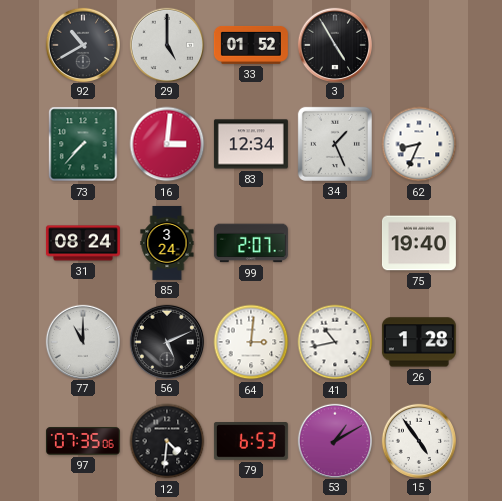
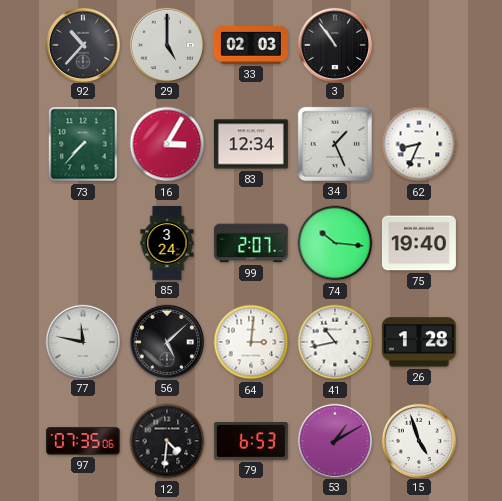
92: 10:40 -> 10:37 (82, 44)
33: 01:52 -> 02:03 (251, 45)
3: 4:55 -> 10:54 (334, 44)
16: 3:01 -> 3:05 (167, 144)
31: 08:24 -> none (83, 243)
74: none -> 10:16 (335, 243)
77: 11:00 -> 11:47 (82, 341)
56: 5:11 -> 5:08 (166, 341)
15: 4:54 -> 4:57 (418, 440)
